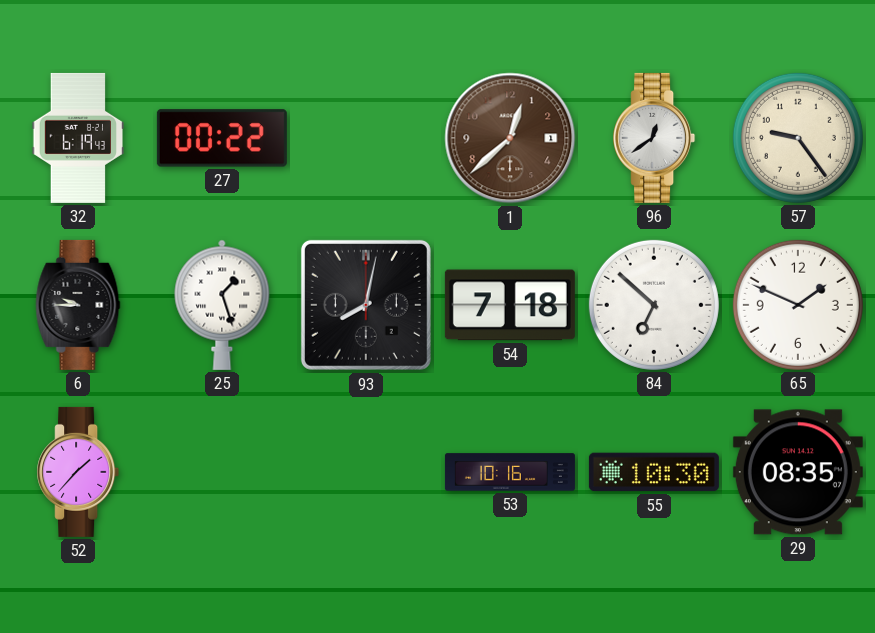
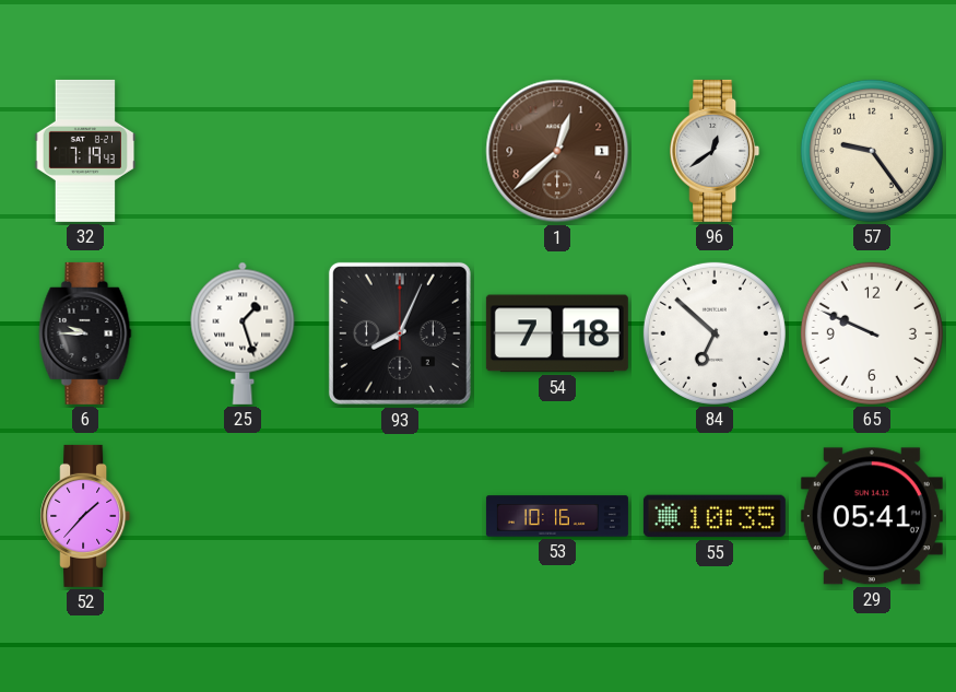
32: 6:19 -> 7:19 (85, 151)
27: 00:22 -> none (222, 138)
93: 8:02 -> 8:04 (400, 333)
65: 1:49 -> 9:49 (872, 333)
55: 10:30 -> 10:35 (715, 516)
29: 08:35 -> 05:41 (872, 516)
